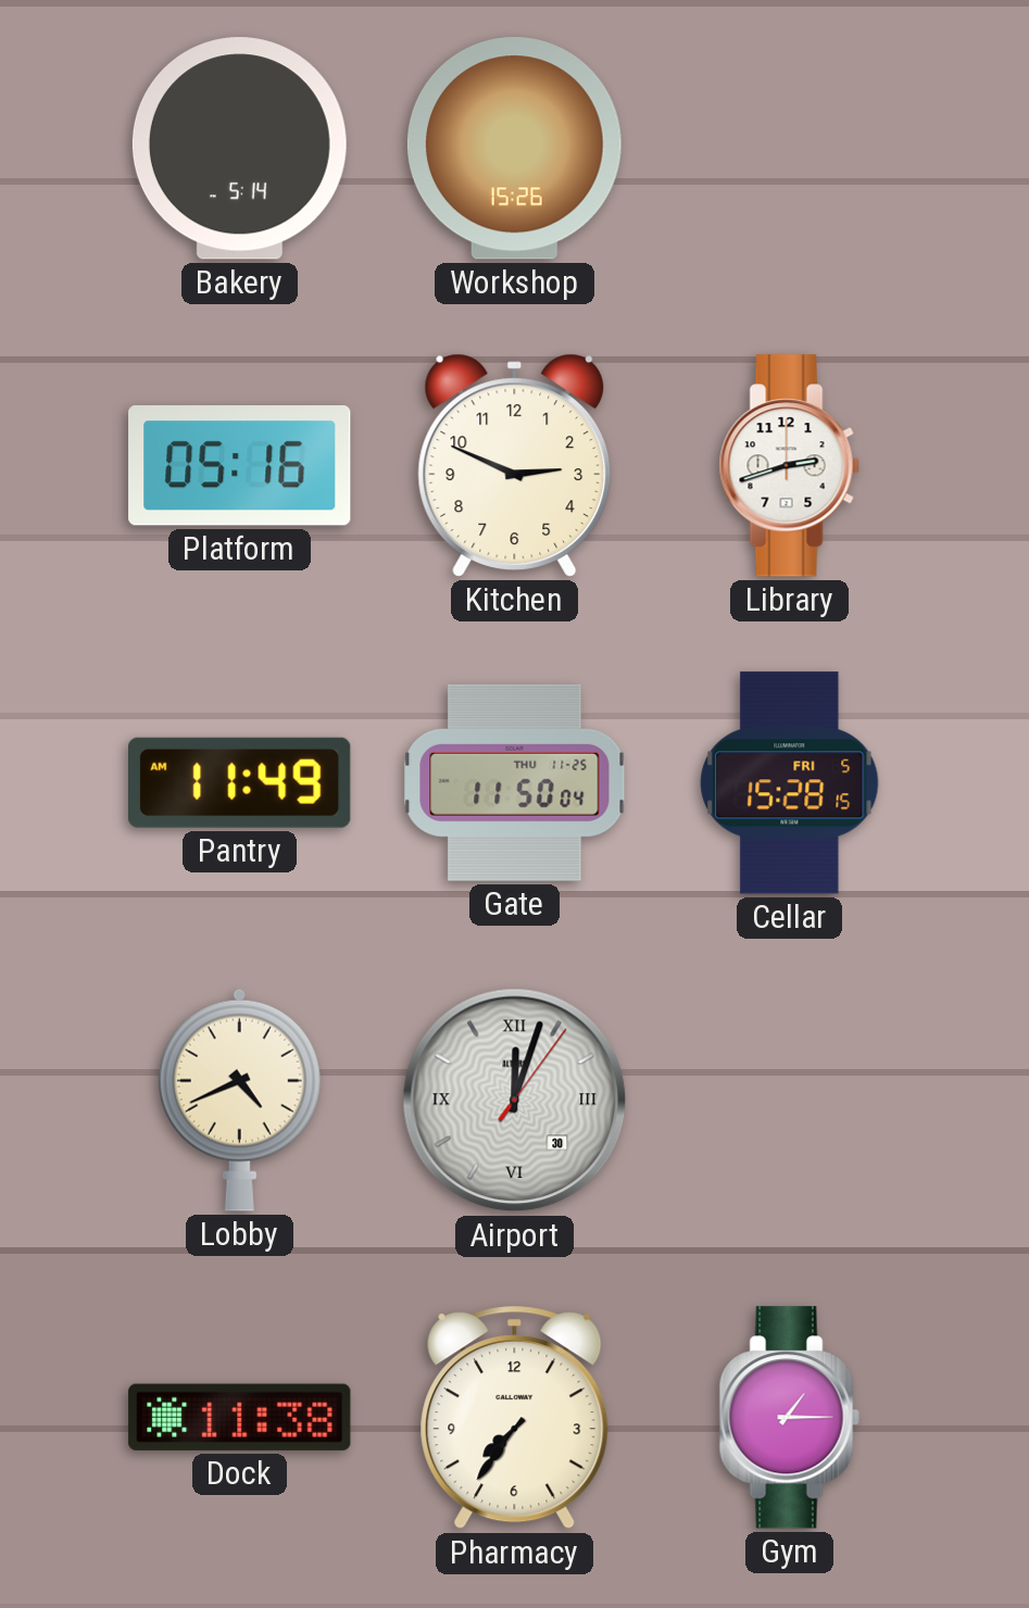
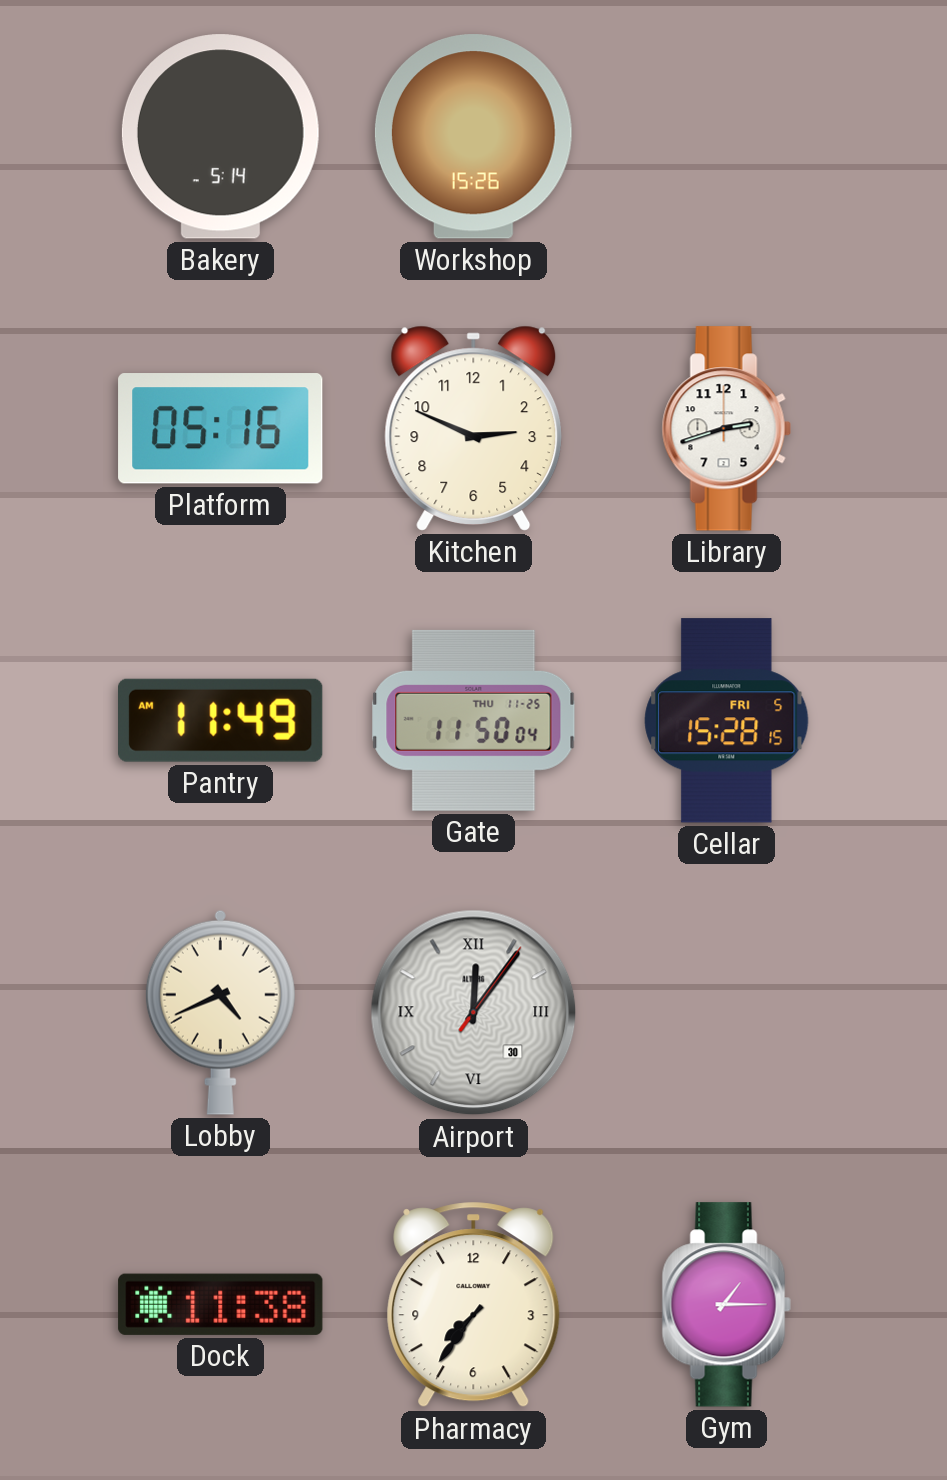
Airport: 12:03 -> 12:06 (474, 1013)
